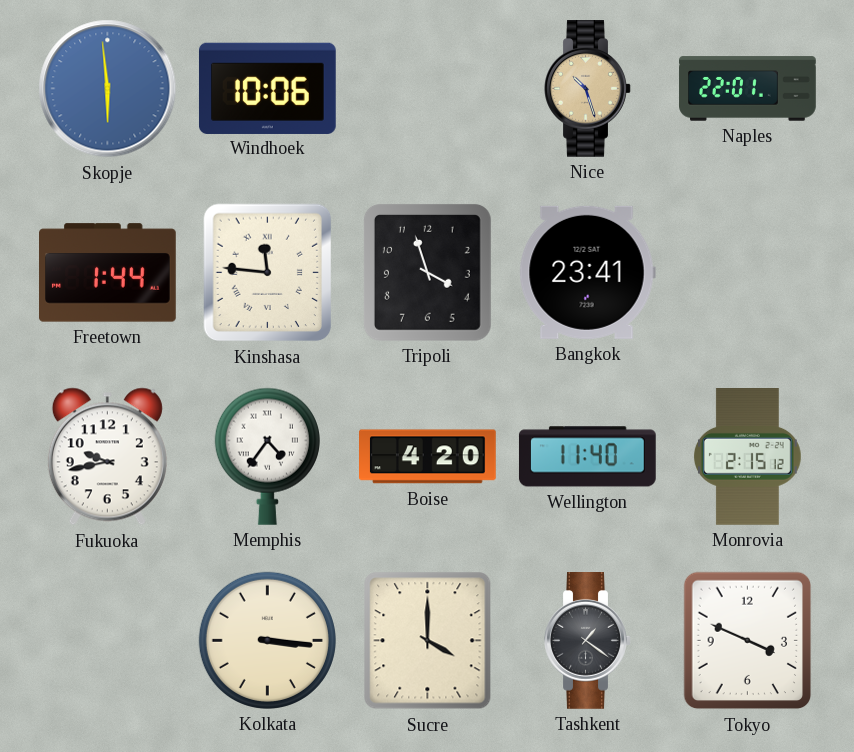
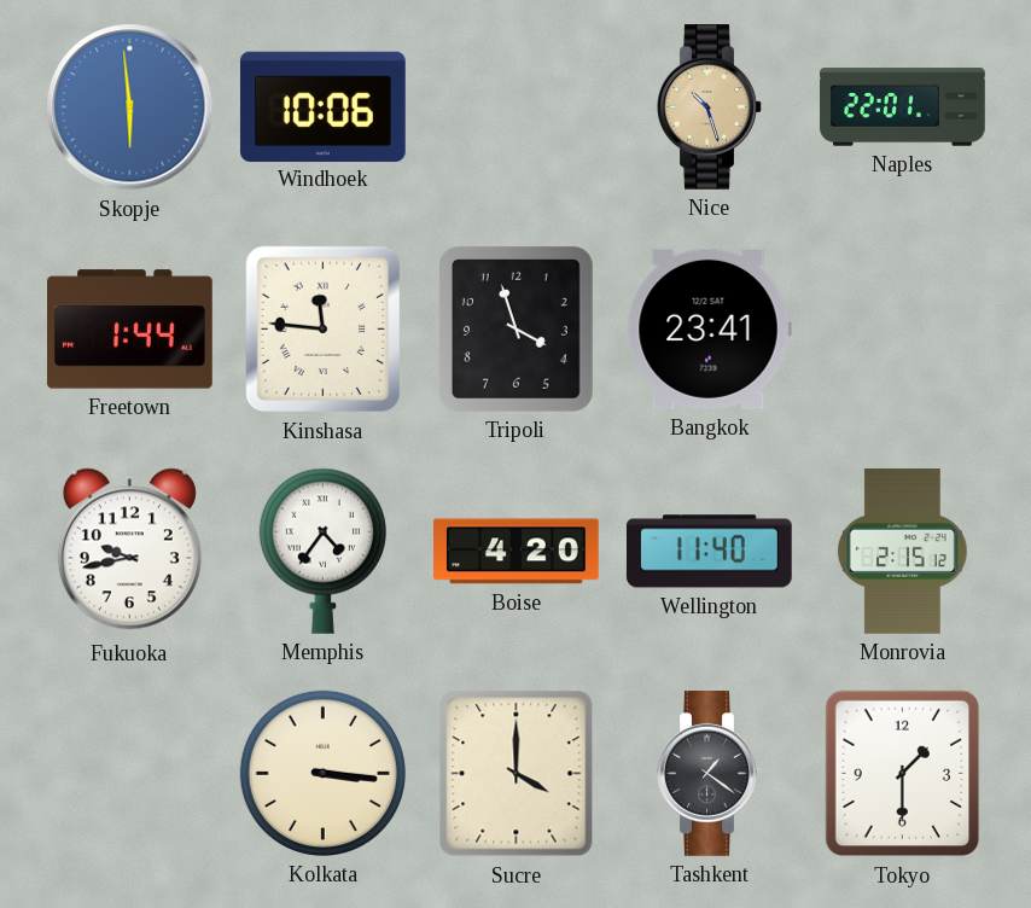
Tokyo: 3:49 -> 1:30 (903, 774)
